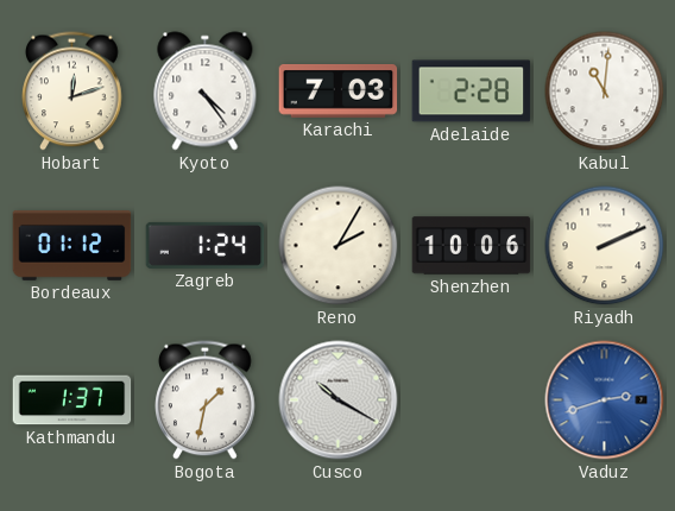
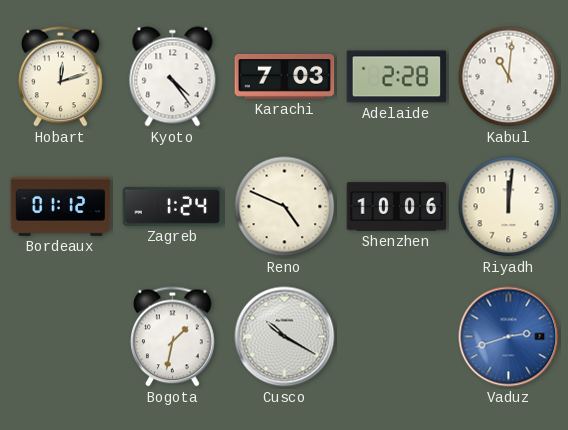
Reno: 2:05 -> 4:49 (285, 207)
Riyadh: 2:11 -> 12:01 (509, 207)
Kathmandu: 1:37 -> none (72, 400)
